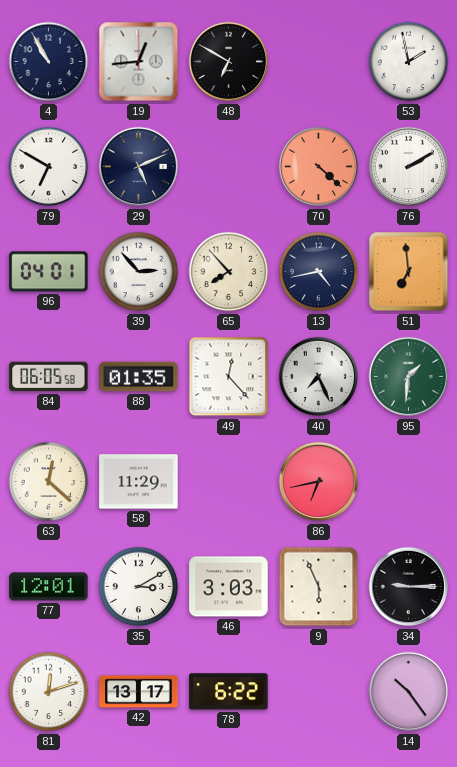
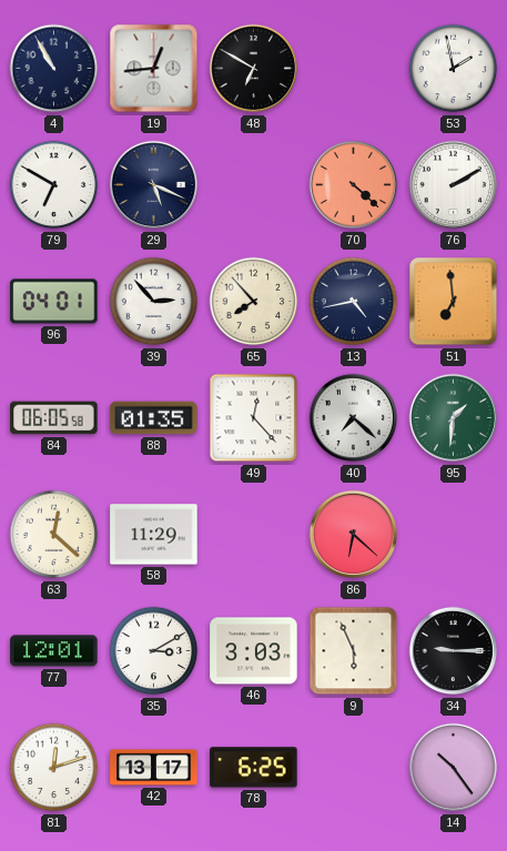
29: 5:11 -> 5:19 (154, 185)
40: 7:26 -> 7:22 (354, 418)
86: 6:43 -> 6:22 (354, 535)
78: 6:22 -> 6:25 (254, 768)
